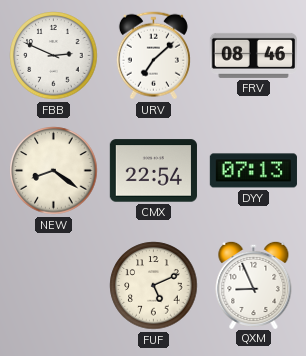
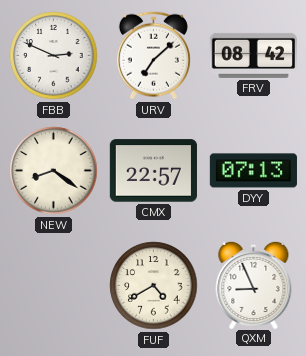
FRV: 08:46 -> 08:42 (253, 55)
CMX: 22:54 -> 22:57 (153, 171)
FUF: 5:11 -> 4:40 (154, 286)
